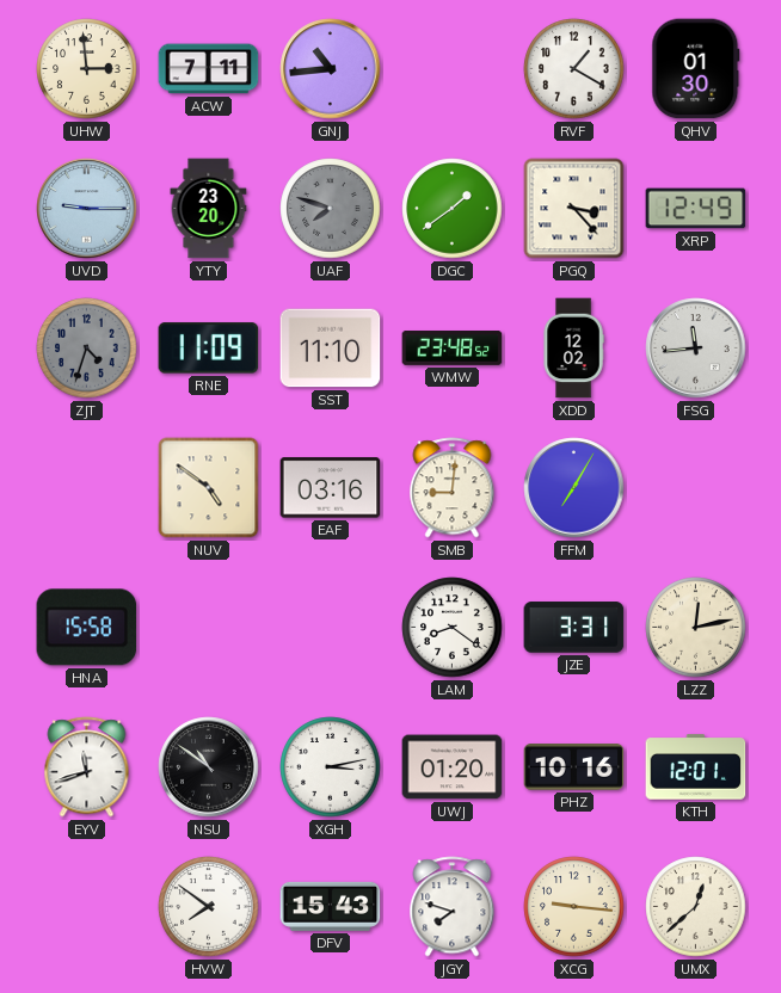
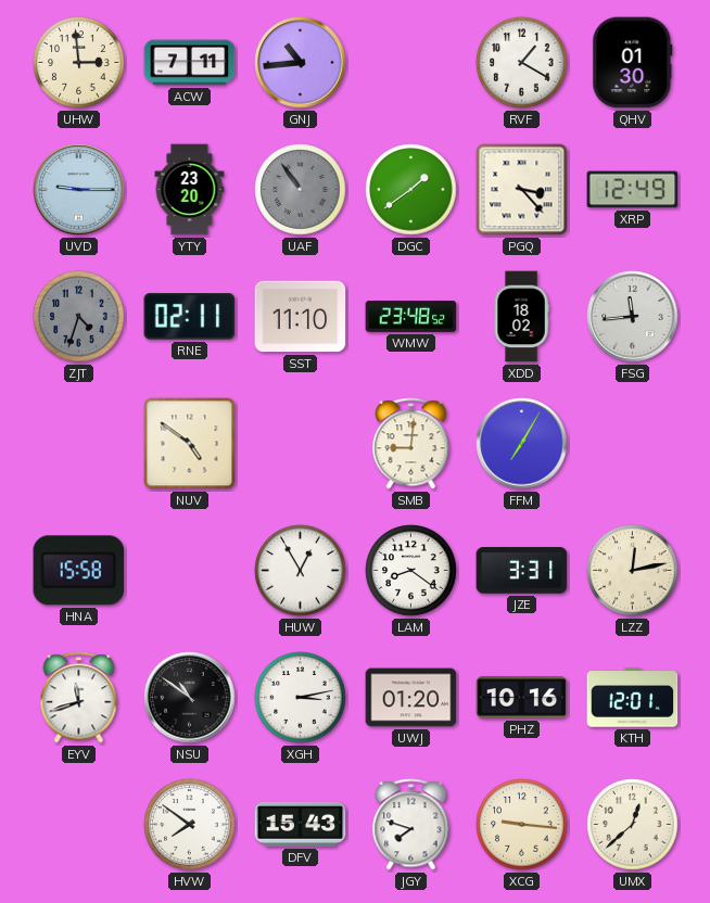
UAF: 7:48 -> 10:54 (301, 190)
RNE: 11:09 -> 02:11 (190, 317)
XDD: 12:02 -> 18:02 (521, 317)
EAF: 03:16 -> none (331, 488)
HUW: none -> 12:55 (301, 571)
